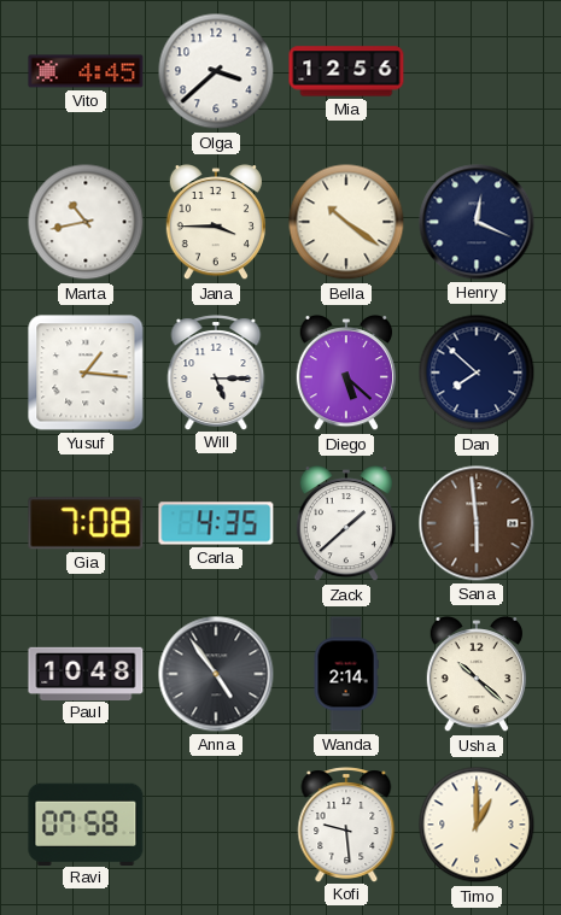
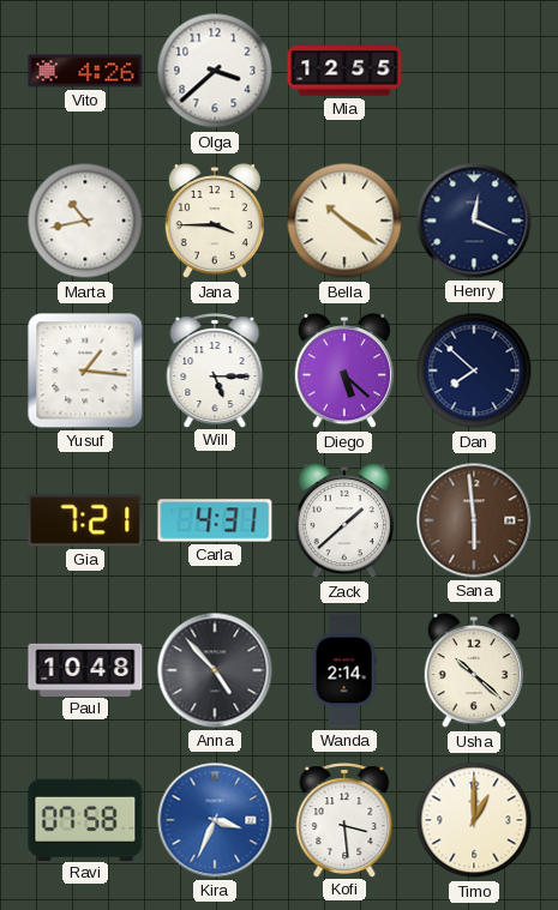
Vito: 4:45 -> 4:26 (85, 71)
Mia: 12:56 -> 12:55 (344, 71)
Gia: 7:08 -> 7:21 (85, 520)
Carla: 4:35 -> 4:31 (215, 520)
Anna: 4:54 -> 4:53 (215, 670)
Kira: none -> 3:34 (215, 820)
Kofi: 9:29 -> 3:29 (344, 820)
